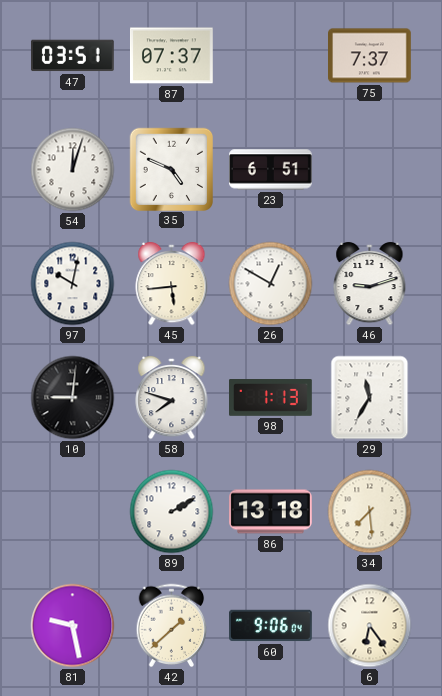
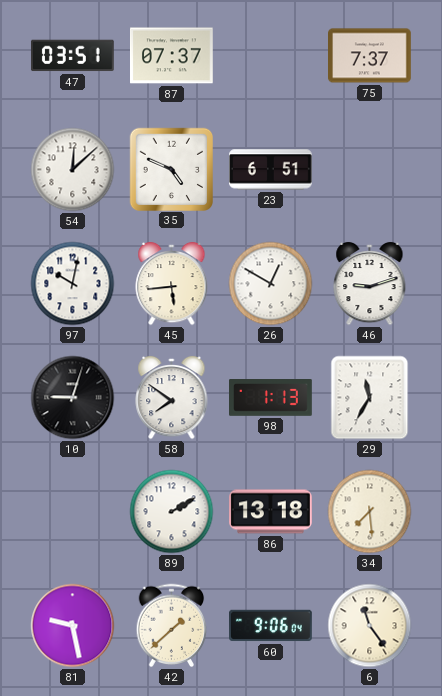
54: 12:03 -> 12:08 (73, 170)
10: 9:01 -> 9:03 (73, 398)
58: 7:48 -> 7:51 (172, 398)
6: 6:24 -> 11:24 (370, 626)
